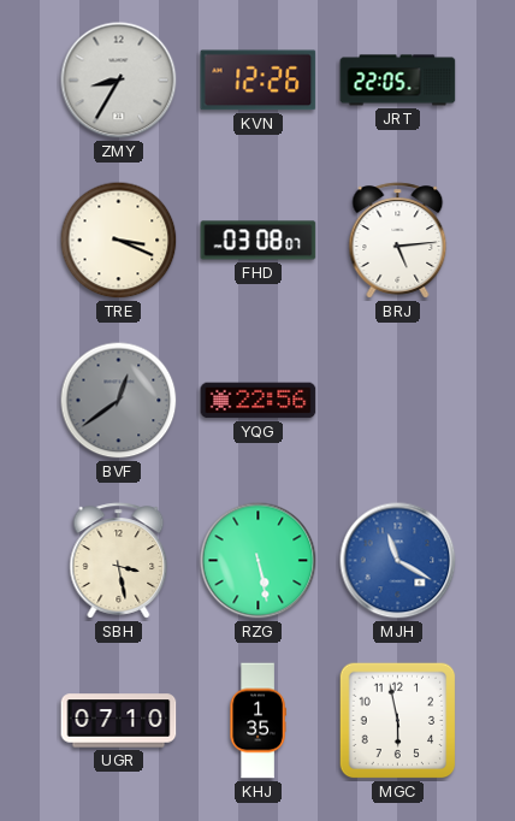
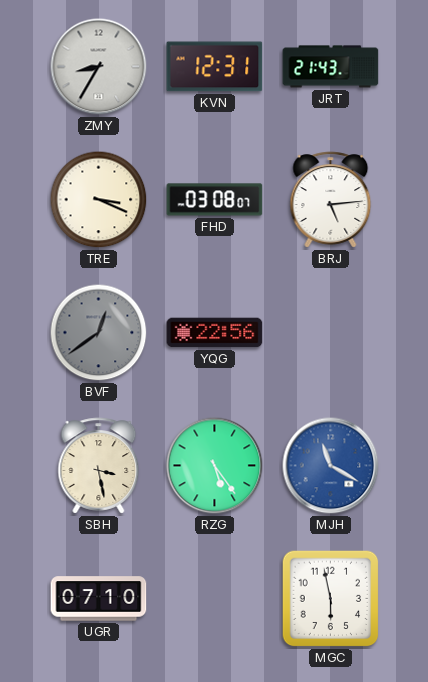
KVN: 12:26 -> 12:31 (215, 67)
JRT: 22:05 -> 21:43 (331, 67)
RZG: 5:28 -> 5:24 (215, 466)
KHJ: 1:35 -> none (257, 721)
